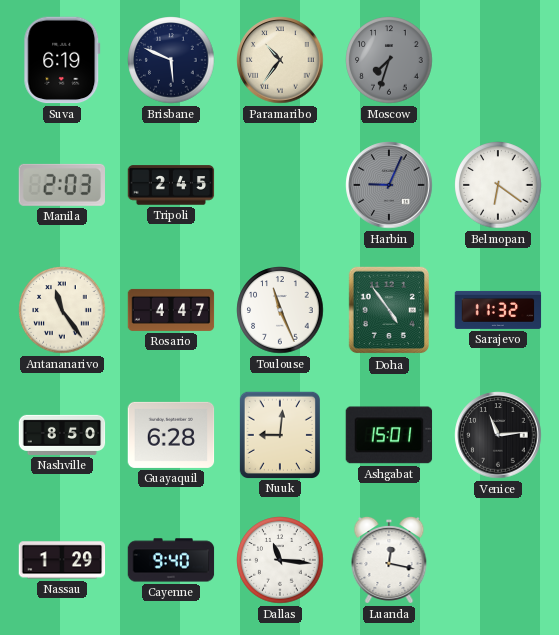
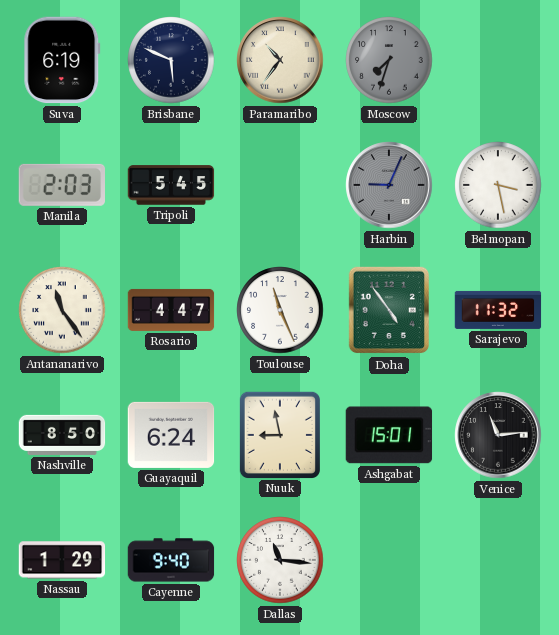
Tripoli: 2:45 -> 5:45 (171, 185)
Belmopan: 6:21 -> 3:28 (498, 185)
Guayaquil: 6:28 -> 6:24 (171, 435)
Nuuk: 9:01 -> 8:58 (280, 434)
Luanda: 12:17 -> none (389, 560)
